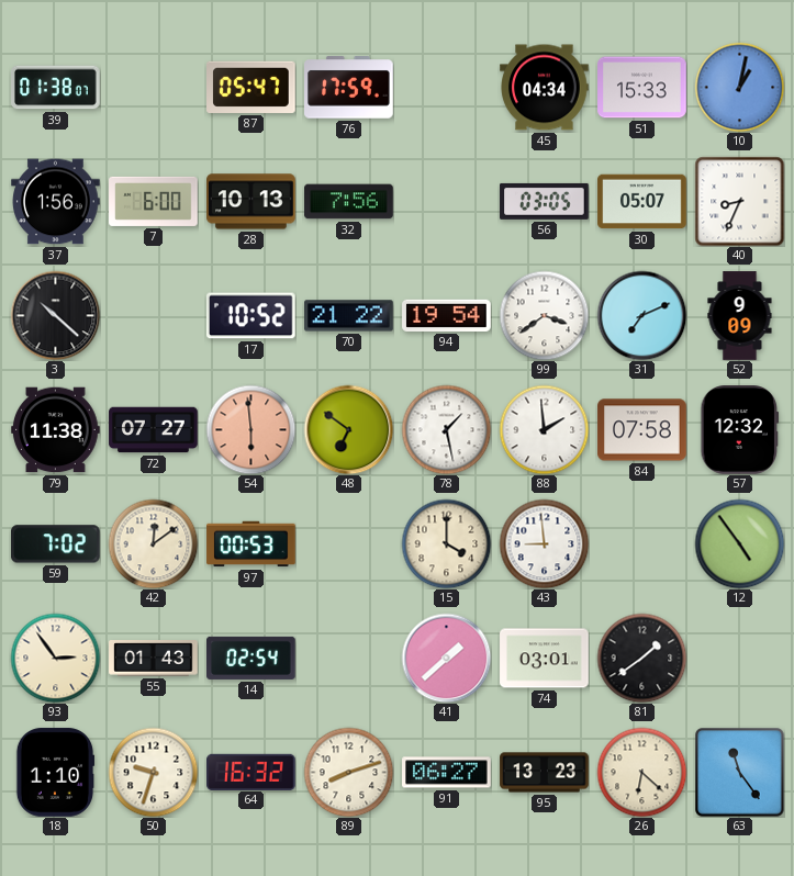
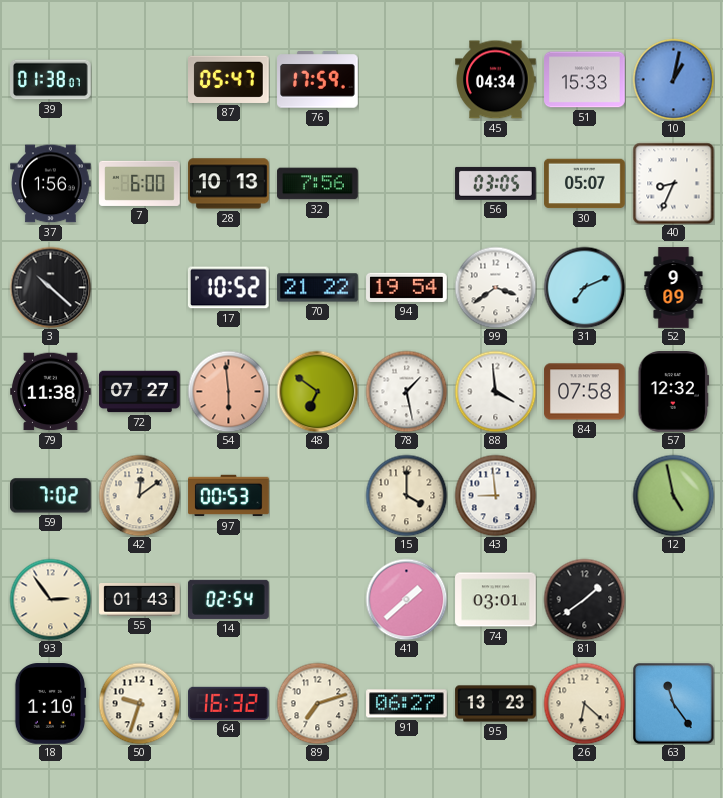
88: 1:59 -> 3:59 (495, 391)
12: 4:54 -> 4:58 (673, 495)
89: 8:12 -> 7:12 (317, 703)
